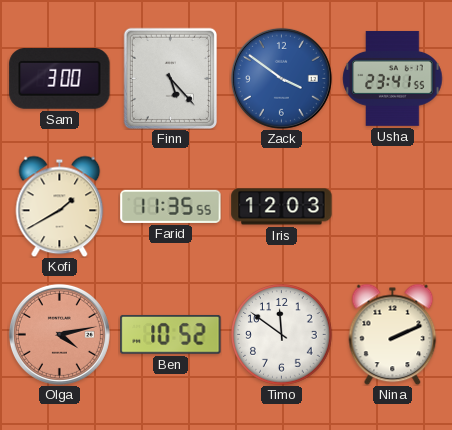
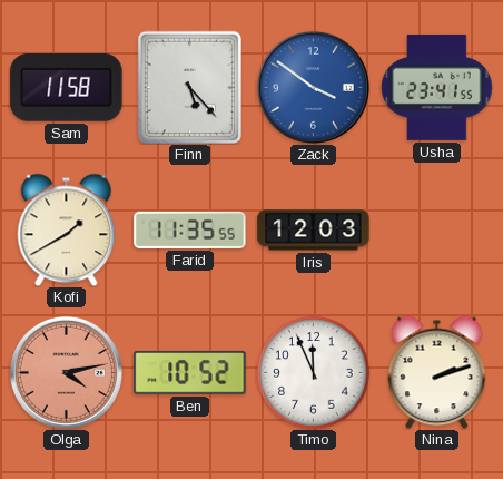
Sam: 3:00 -> 11:58 (67, 87)
Timo: 11:51 -> 11:56 (314, 373)
Nina: 2:11 -> 2:12 (437, 372)
